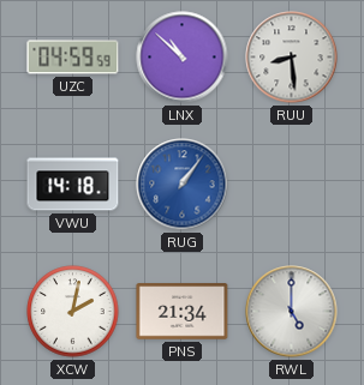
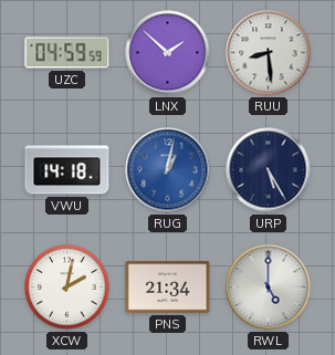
LNX: 10:52 -> 1:52 (168, 53)
RUG: 1:06 -> 1:02 (168, 170)
URP: none -> 5:25 (269, 170)
